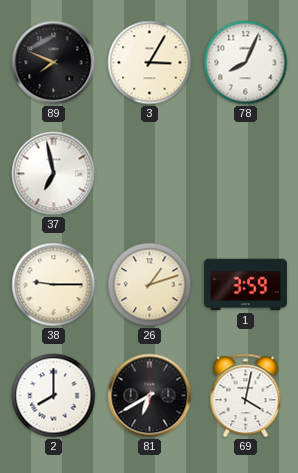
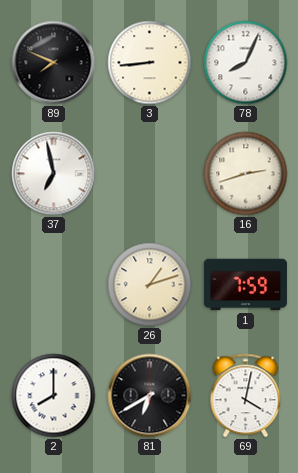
3: 3:05 -> 8:44 (150, 63)
16: none -> 2:42 (246, 174)
38: 9:15 -> none (54, 285)
1: 3:59 -> 7:59 (245, 285)
